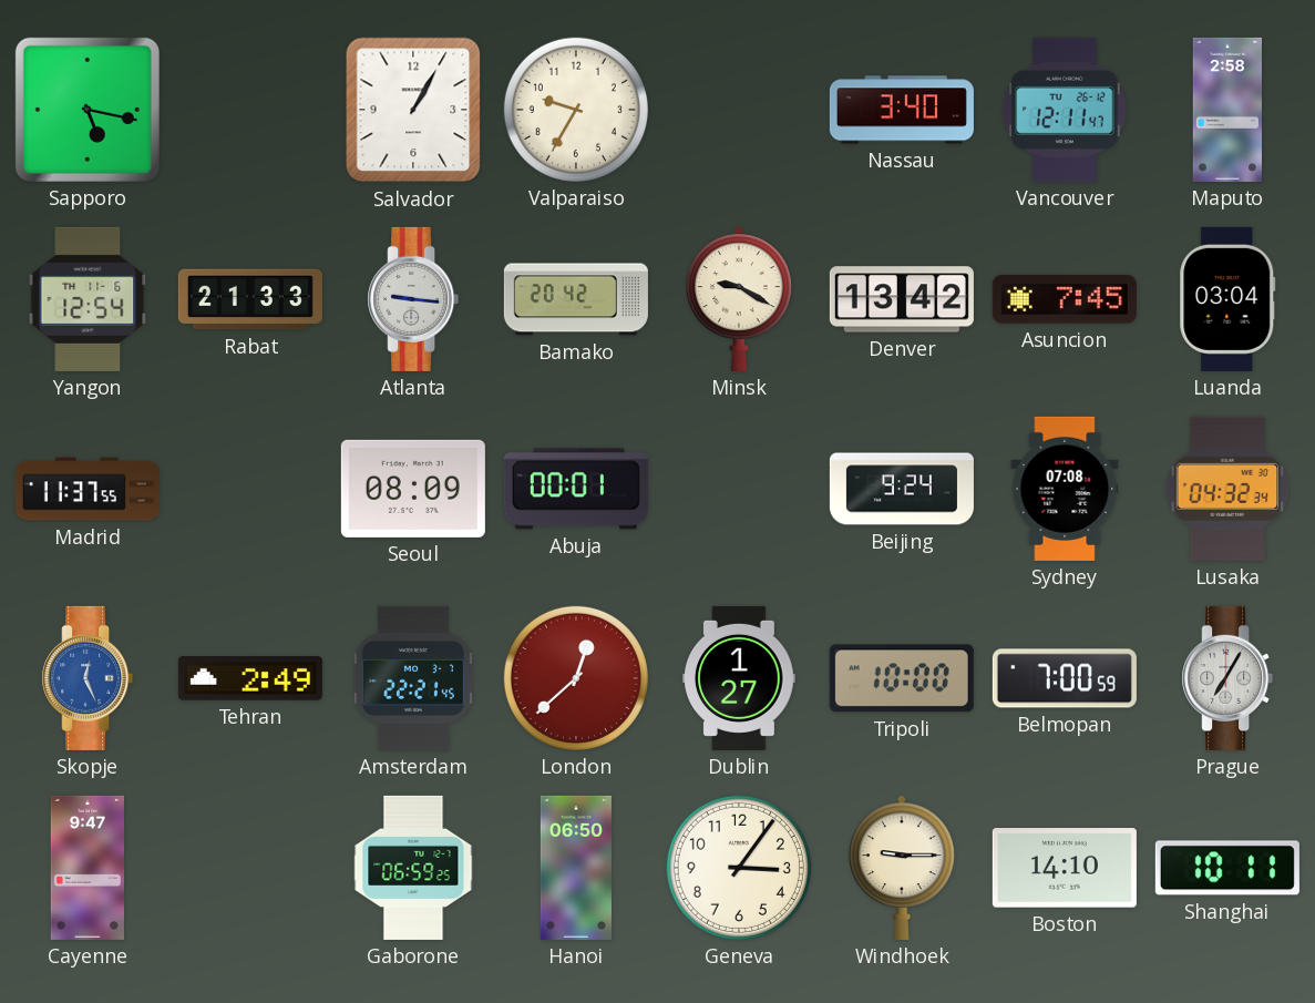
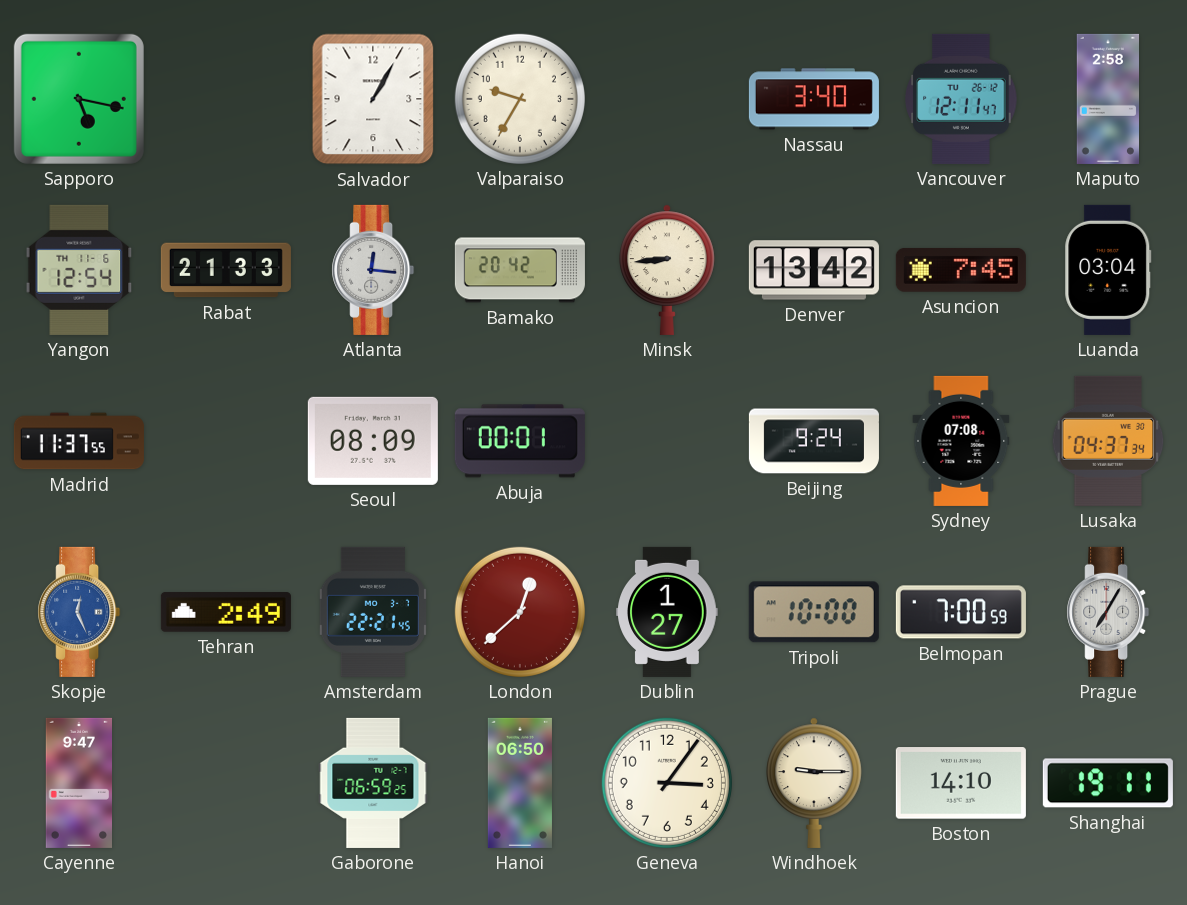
Atlanta: 9:16 -> 12:16 (373, 270)
Minsk: 9:20 -> 8:44 (667, 270)
Lusaka: 04:32 -> 04:37 (1108, 441)
Shanghai: 10:11 -> 19:11 (1108, 783)
